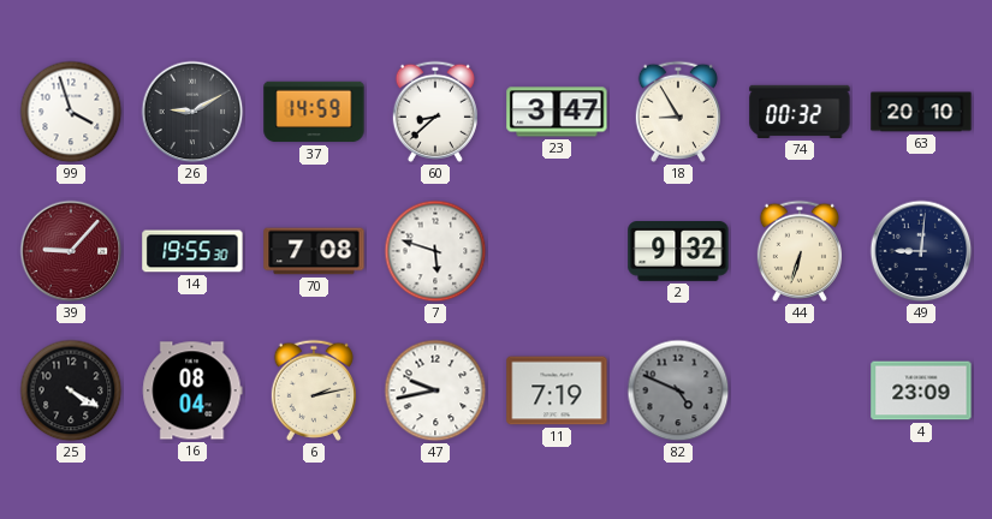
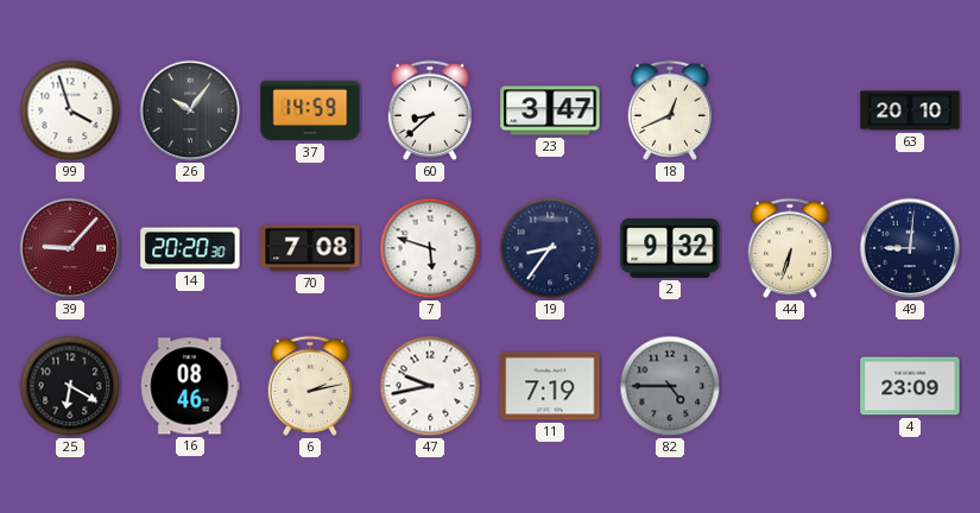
26: 9:10 -> 10:06 (190, 110)
18: 8:55 -> 12:41 (670, 110)
74: 00:32 -> none (800, 112)
14: 19:55 -> 20:20 (190, 248)
19: none -> 8:36 (550, 248)
25: 4:20 -> 6:20 (70, 386)
16: 08:04 -> 08:46 (190, 386)
82: 4:49 -> 4:45 (670, 386)
